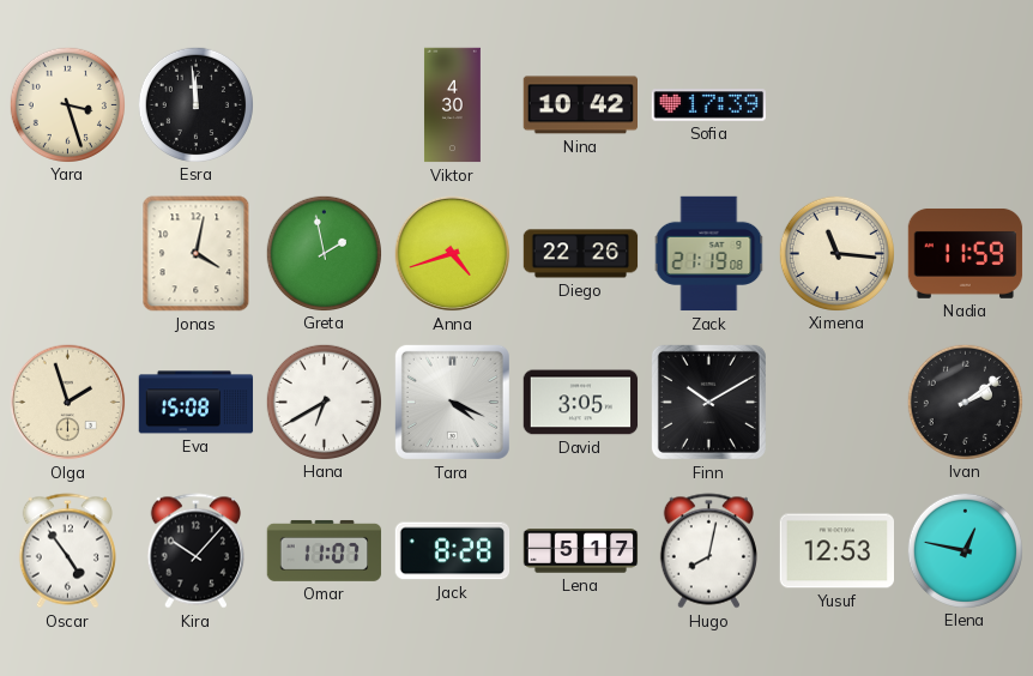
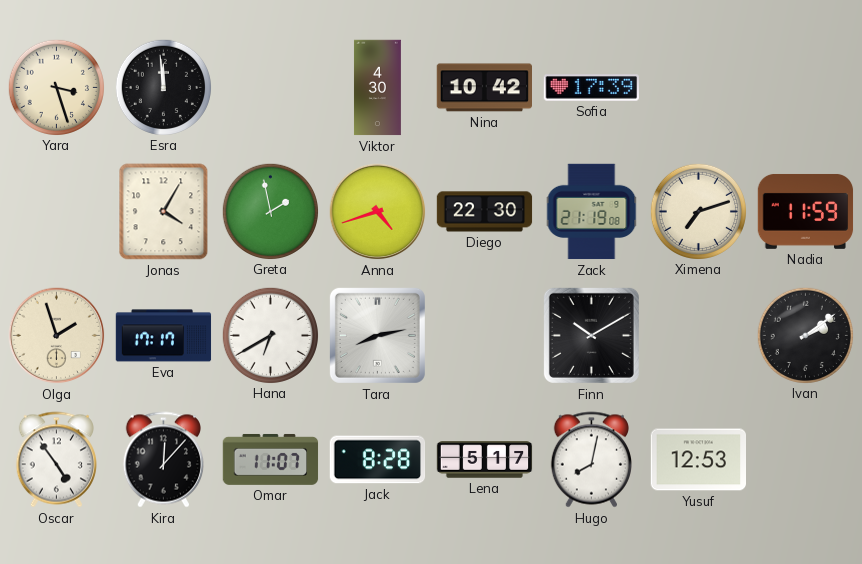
Jonas: 4:02 -> 4:05 (164, 212)
Diego: 22:26 -> 22:30 (485, 212)
Ximena: 11:16 -> 7:12 (698, 211)
Eva: 15:08 -> 17:17 (164, 336)
Tara: 4:19 -> 8:13 (377, 335)
David: 3:05 -> none (581, 403)
Kira: 10:07 -> 12:07 (163, 460)
Elena: 12:47 -> none (965, 550)
